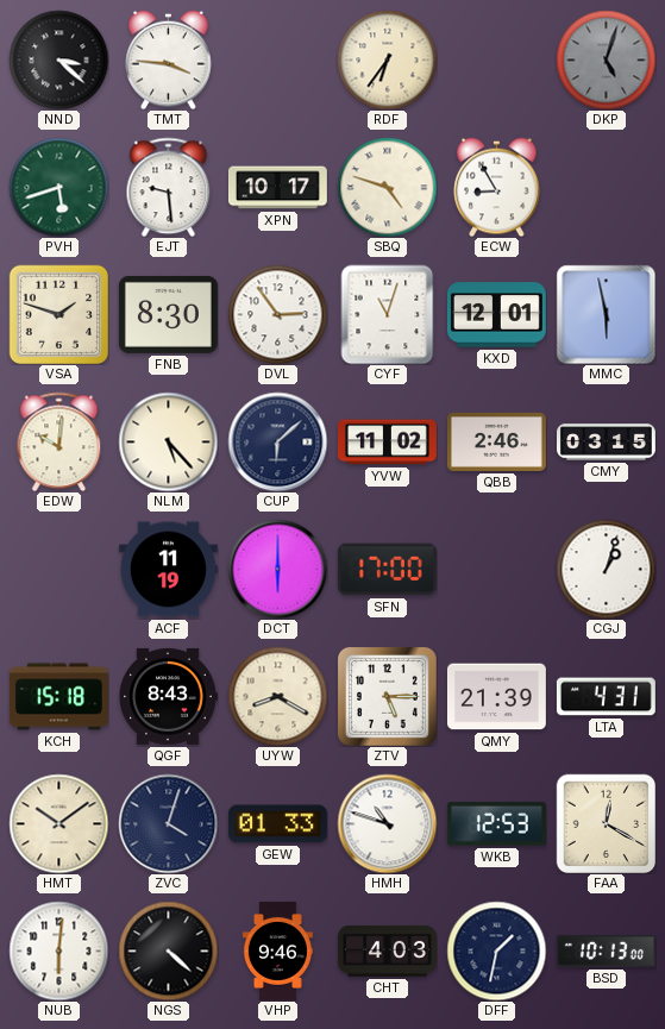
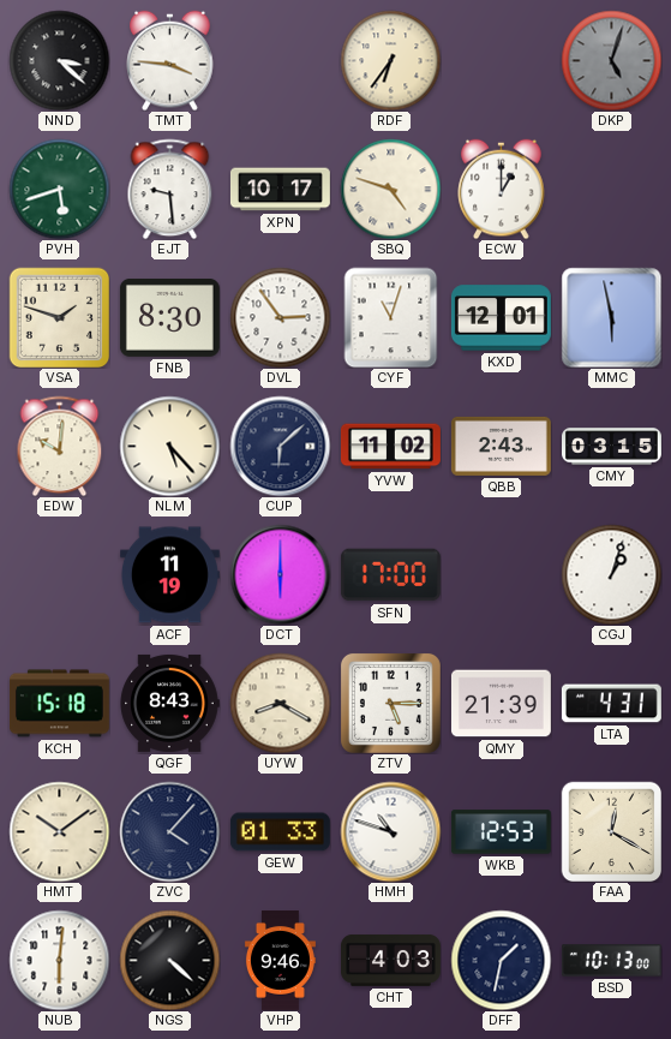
ECW: 8:55 -> 1:00 (502, 189)
QBB: 2:46 -> 2:43 (501, 446)
ZVC: 4:03 -> 4:07 (169, 831)
